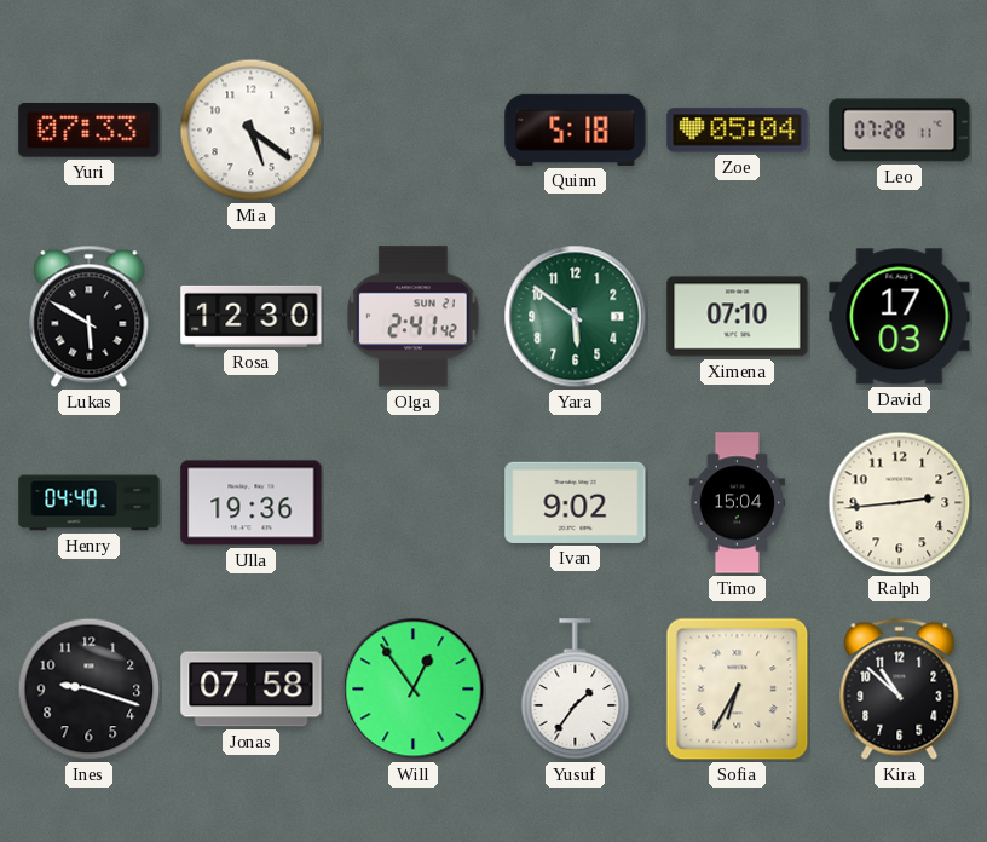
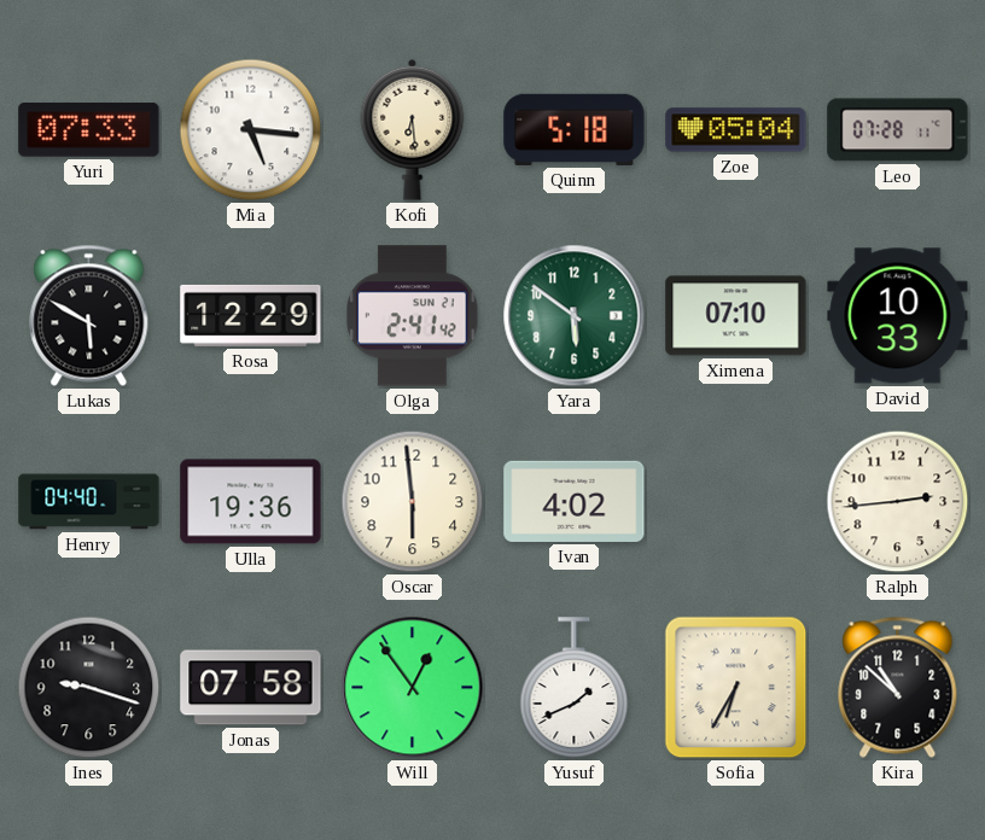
Mia: 5:21 -> 5:16 (251, 130)
Kofi: none -> 6:29 (413, 129)
Rosa: 12:30 -> 12:29 (251, 315)
David: 17:03 -> 10:33 (898, 316)
Oscar: none -> 5:59 (413, 502)
Ivan: 9:02 -> 4:02 (575, 501)
Timo: 15:04 -> none (737, 503)
Yusuf: 1:36 -> 1:41 (575, 688)
